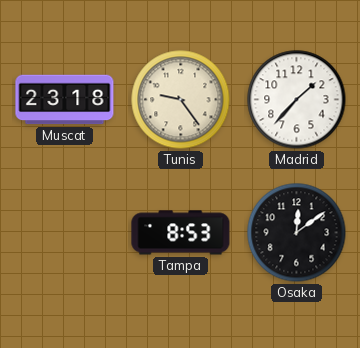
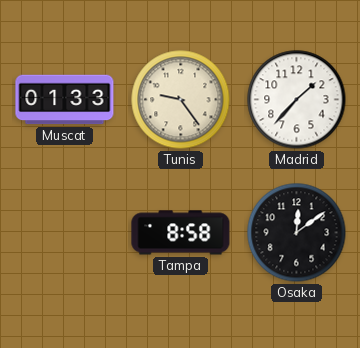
Muscat: 23:18 -> 01:33 (65, 100)
Tampa: 8:53 -> 8:58 (181, 233)
